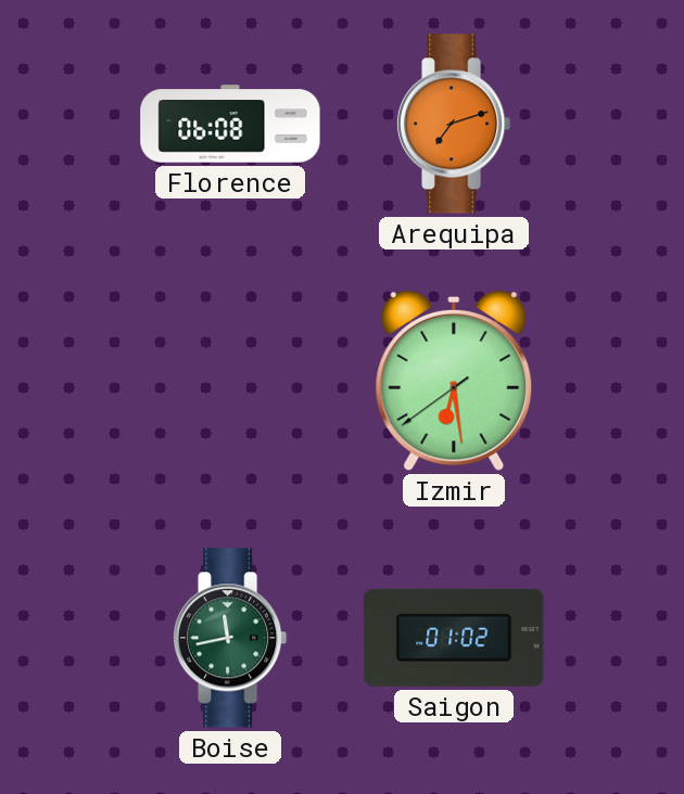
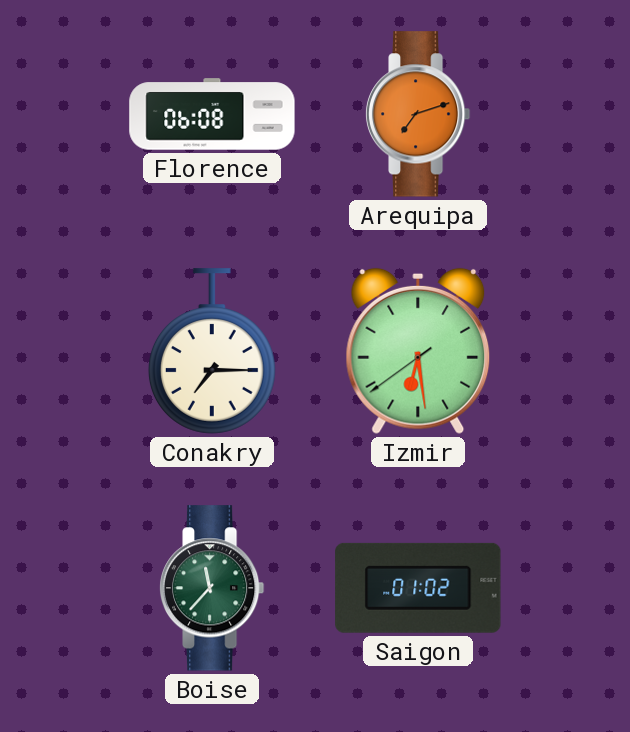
Conakry: none -> 7:15 (212, 351)
Boise: 11:43 -> 11:37 (212, 588)
